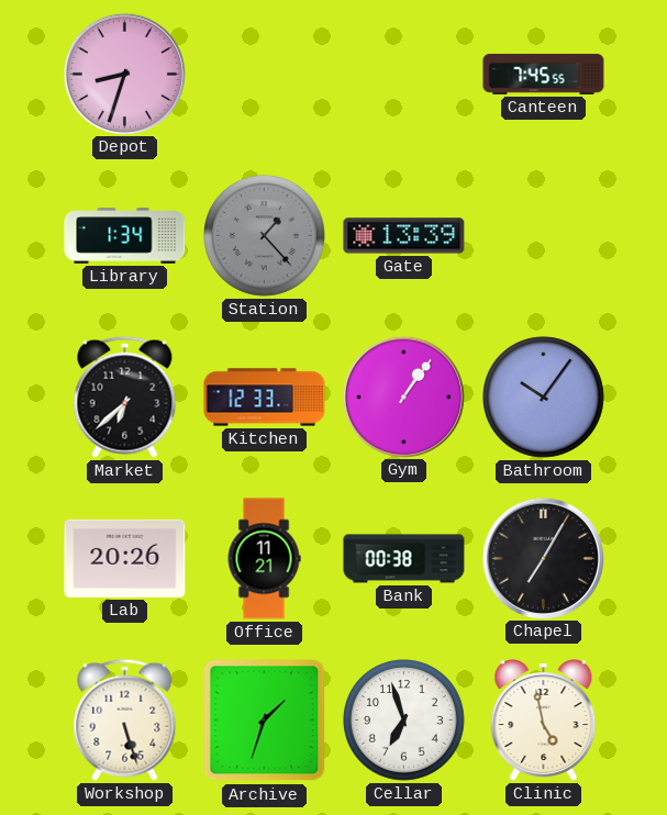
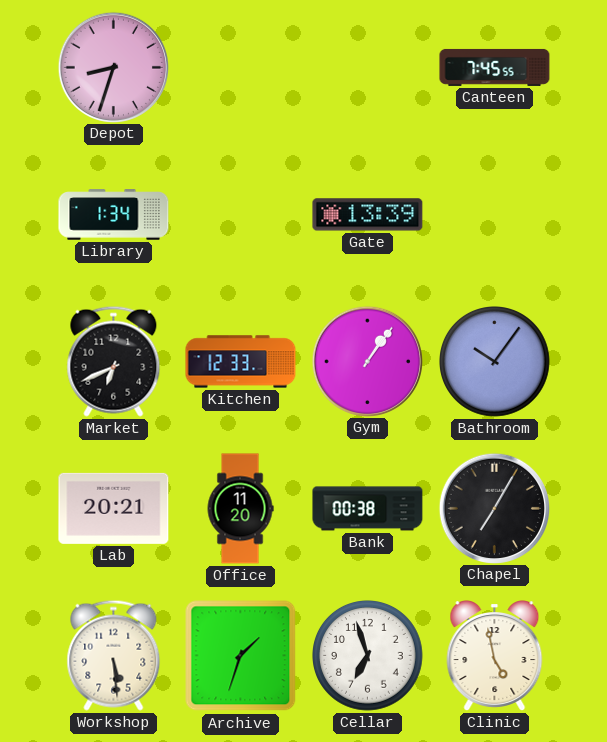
Station: 1:23 -> none (265, 236)
Market: 6:38 -> 6:41 (114, 361)
Lab: 20:26 -> 20:21 (114, 508)
Office: 11:21 -> 11:20 (240, 509)
Workshop: 5:27 -> 5:29 (114, 655)
